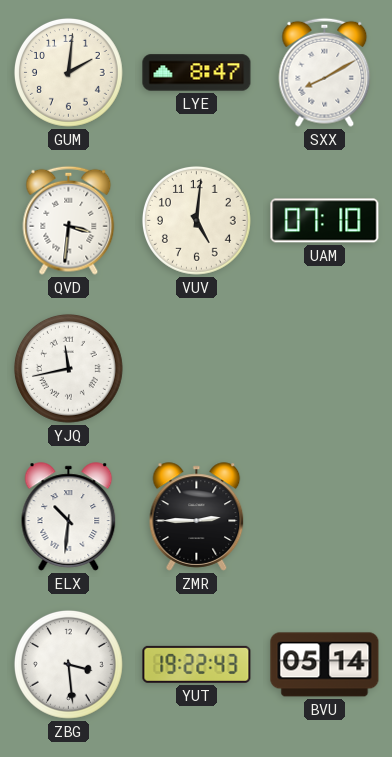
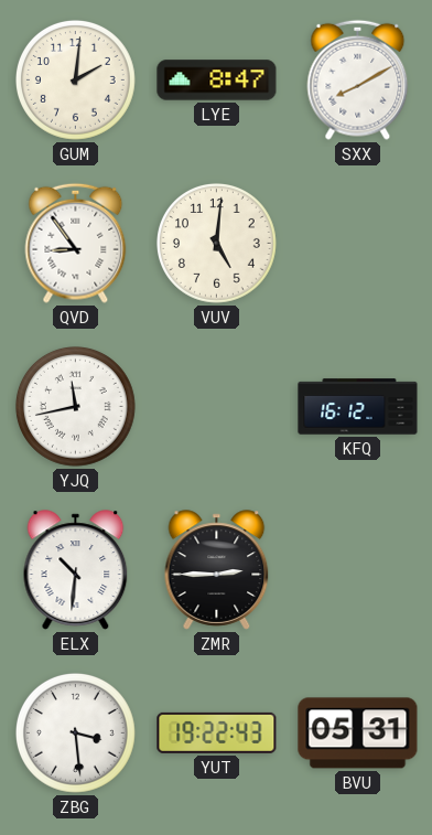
QVD: 3:31 -> 8:54 (76, 243)
UAM: 07:10 -> none (325, 221)
KFQ: none -> 16:12 (358, 407)
BVU: 05:14 -> 05:31 (358, 734)
